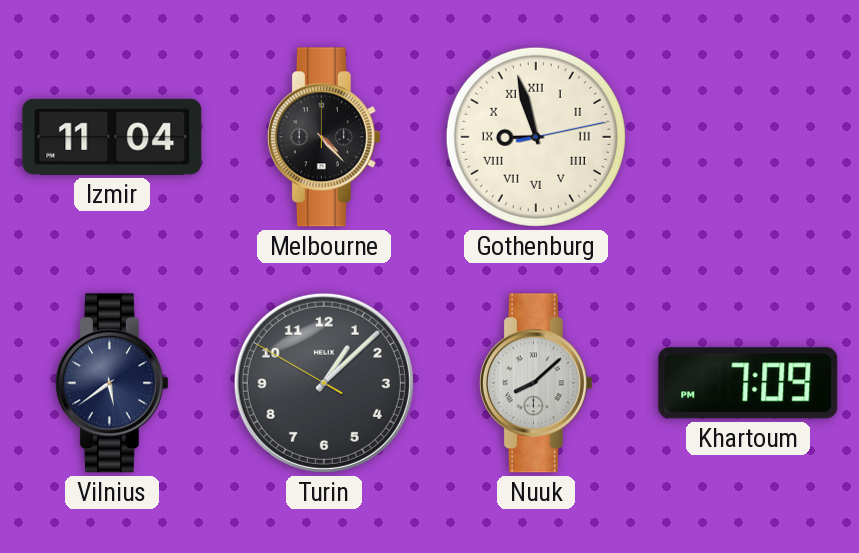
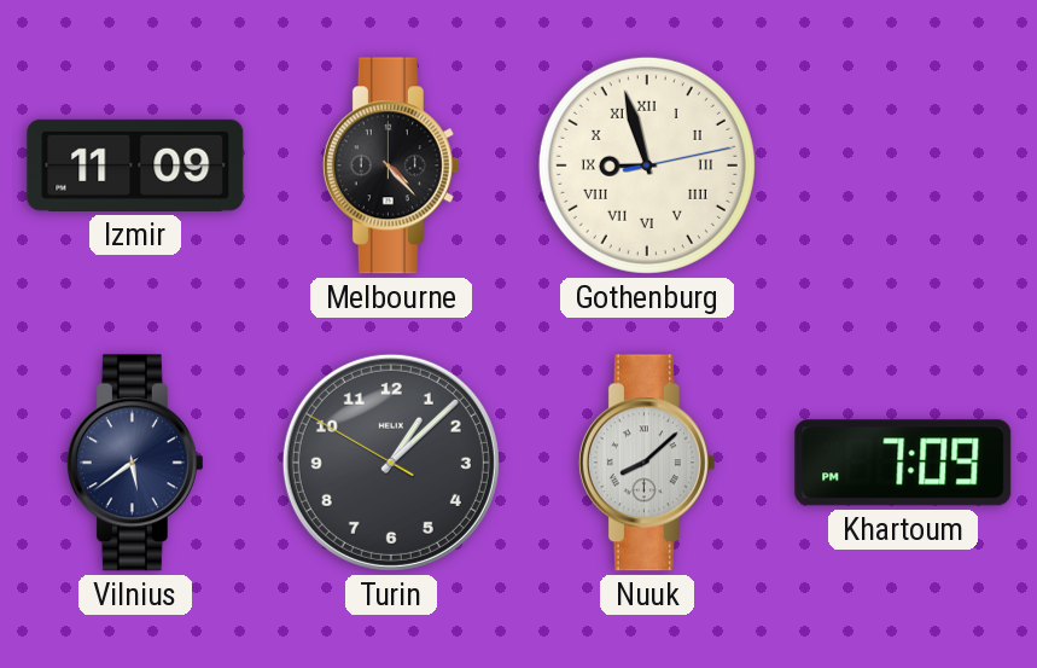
Izmir: 11:04 -> 11:09 (135, 165)
